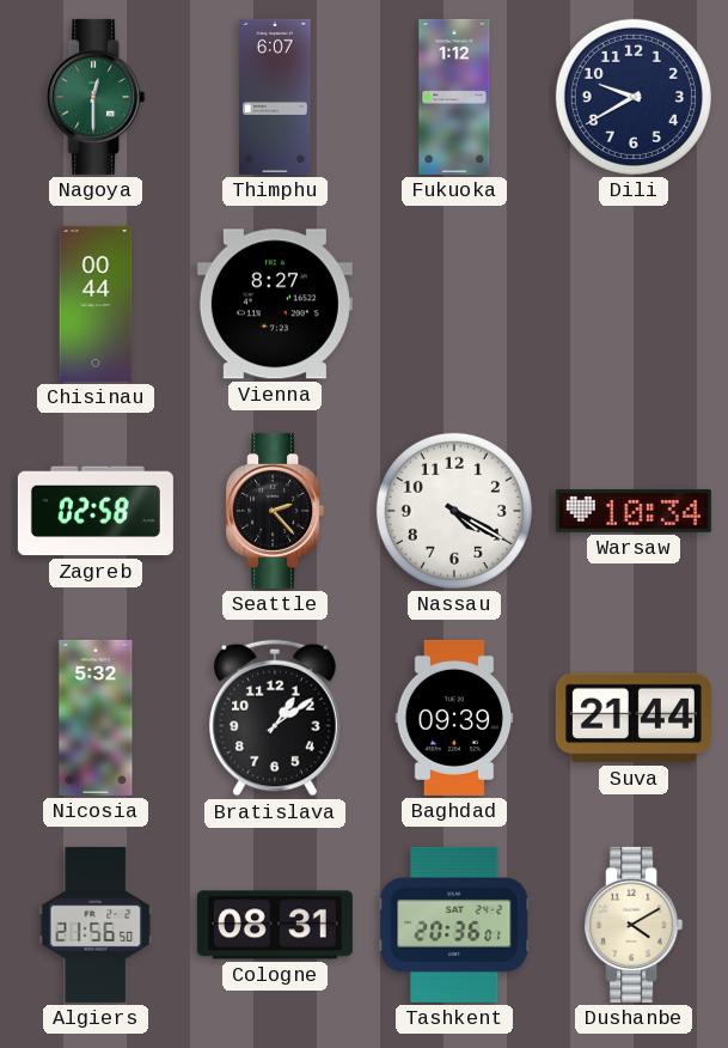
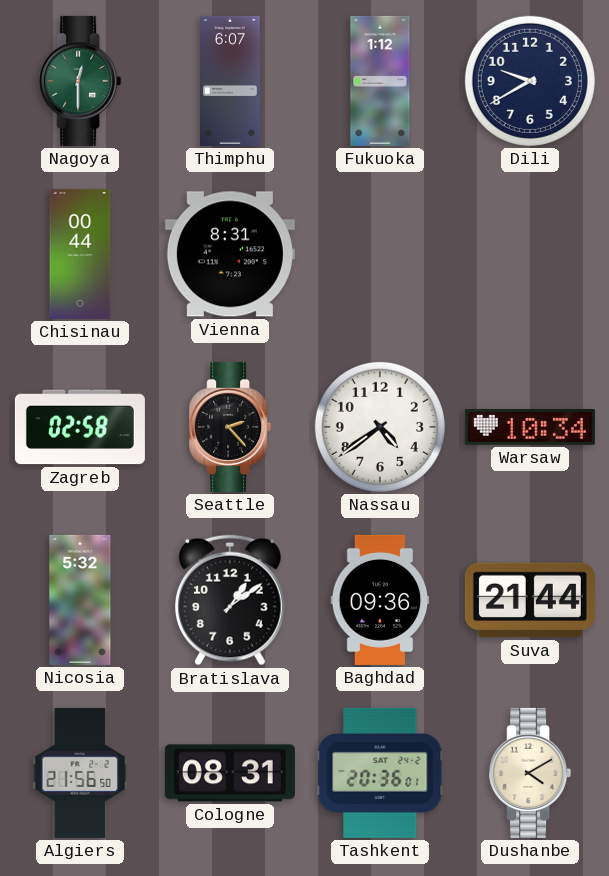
Vienna: 8:27 -> 8:31 (230, 254)
Nassau: 4:20 -> 4:39 (380, 427)
Baghdad: 09:39 -> 09:36 (380, 600)
